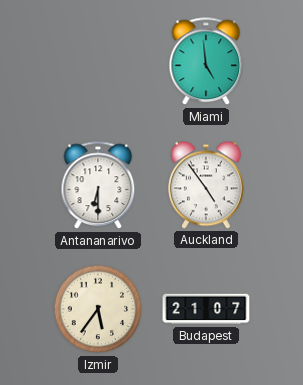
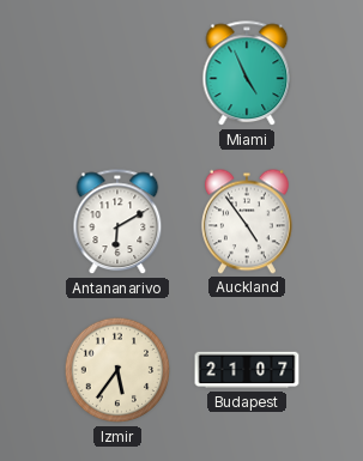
Miami: 4:59 -> 4:56 (247, 74)
Antananarivo: 6:30 -> 6:10 (117, 223)
